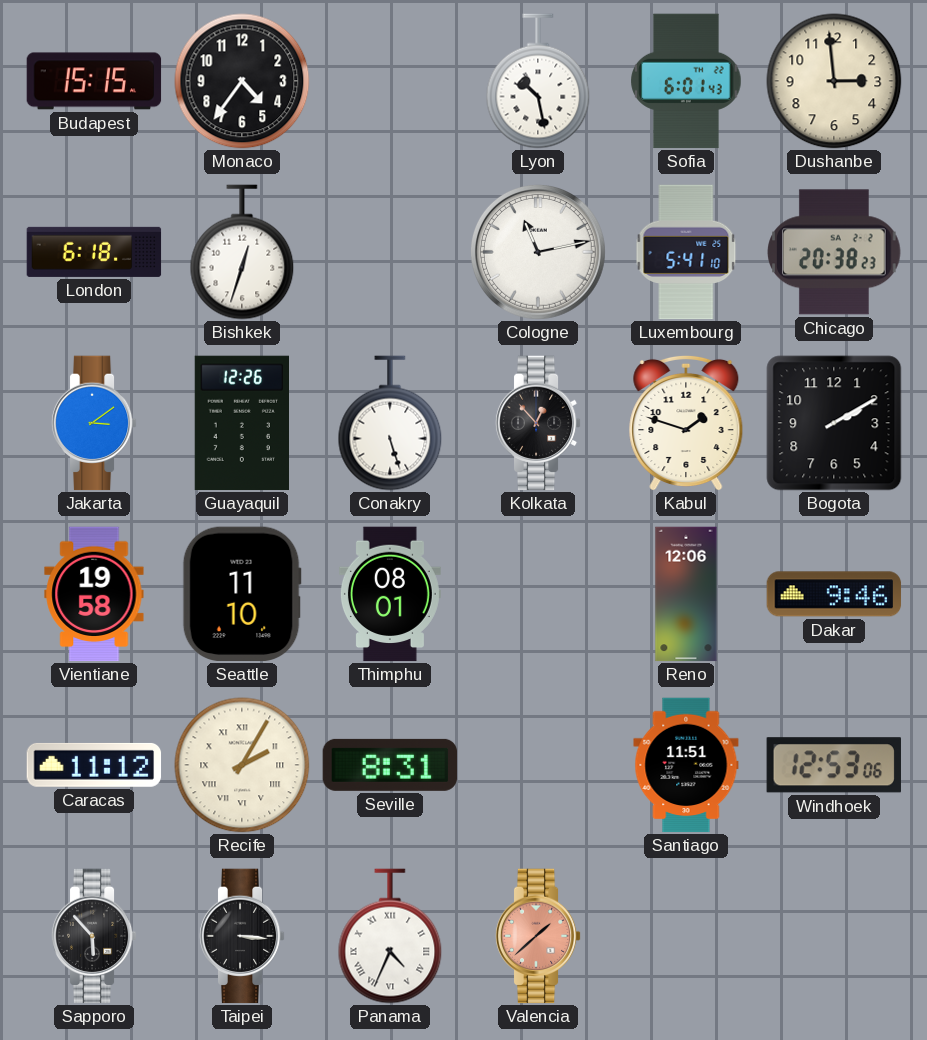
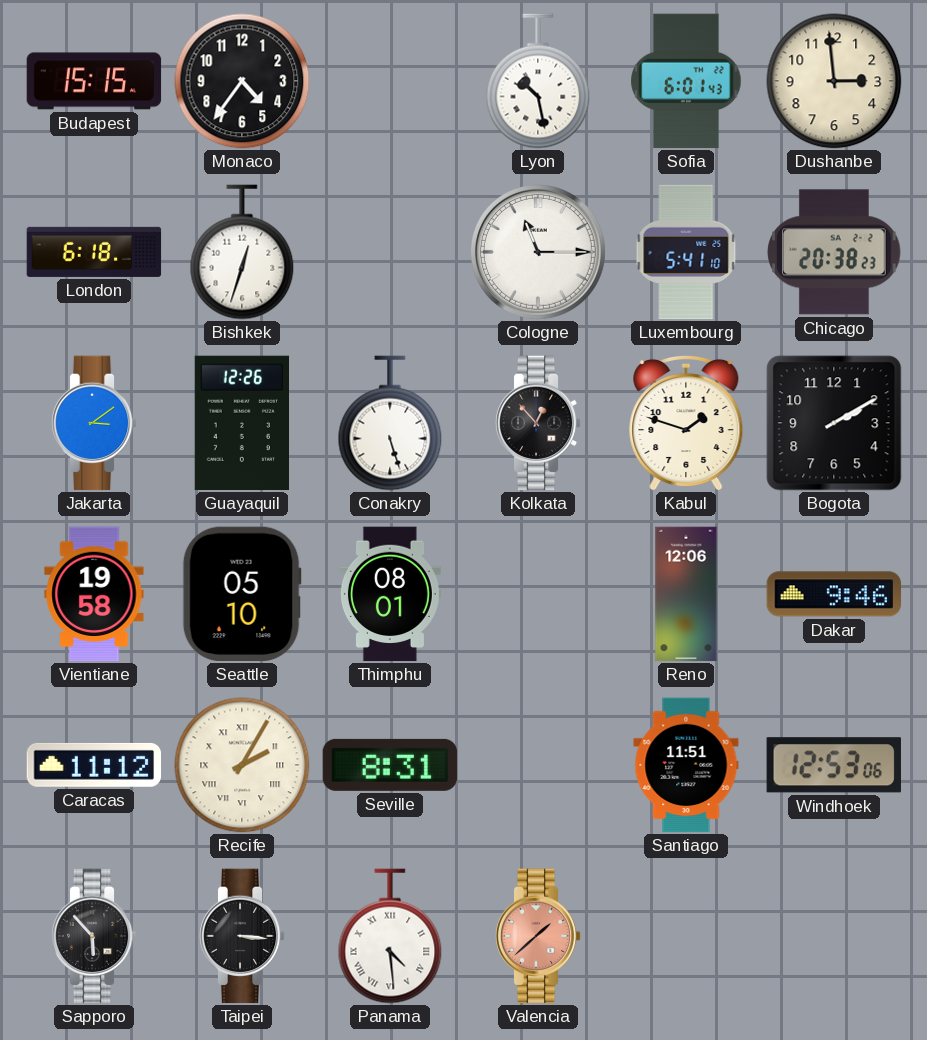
Cologne: 11:13 -> 11:15 (538, 252)
Seattle: 11:10 -> 05:10 (242, 594)
Panama: 4:34 -> 4:29 (390, 936)
